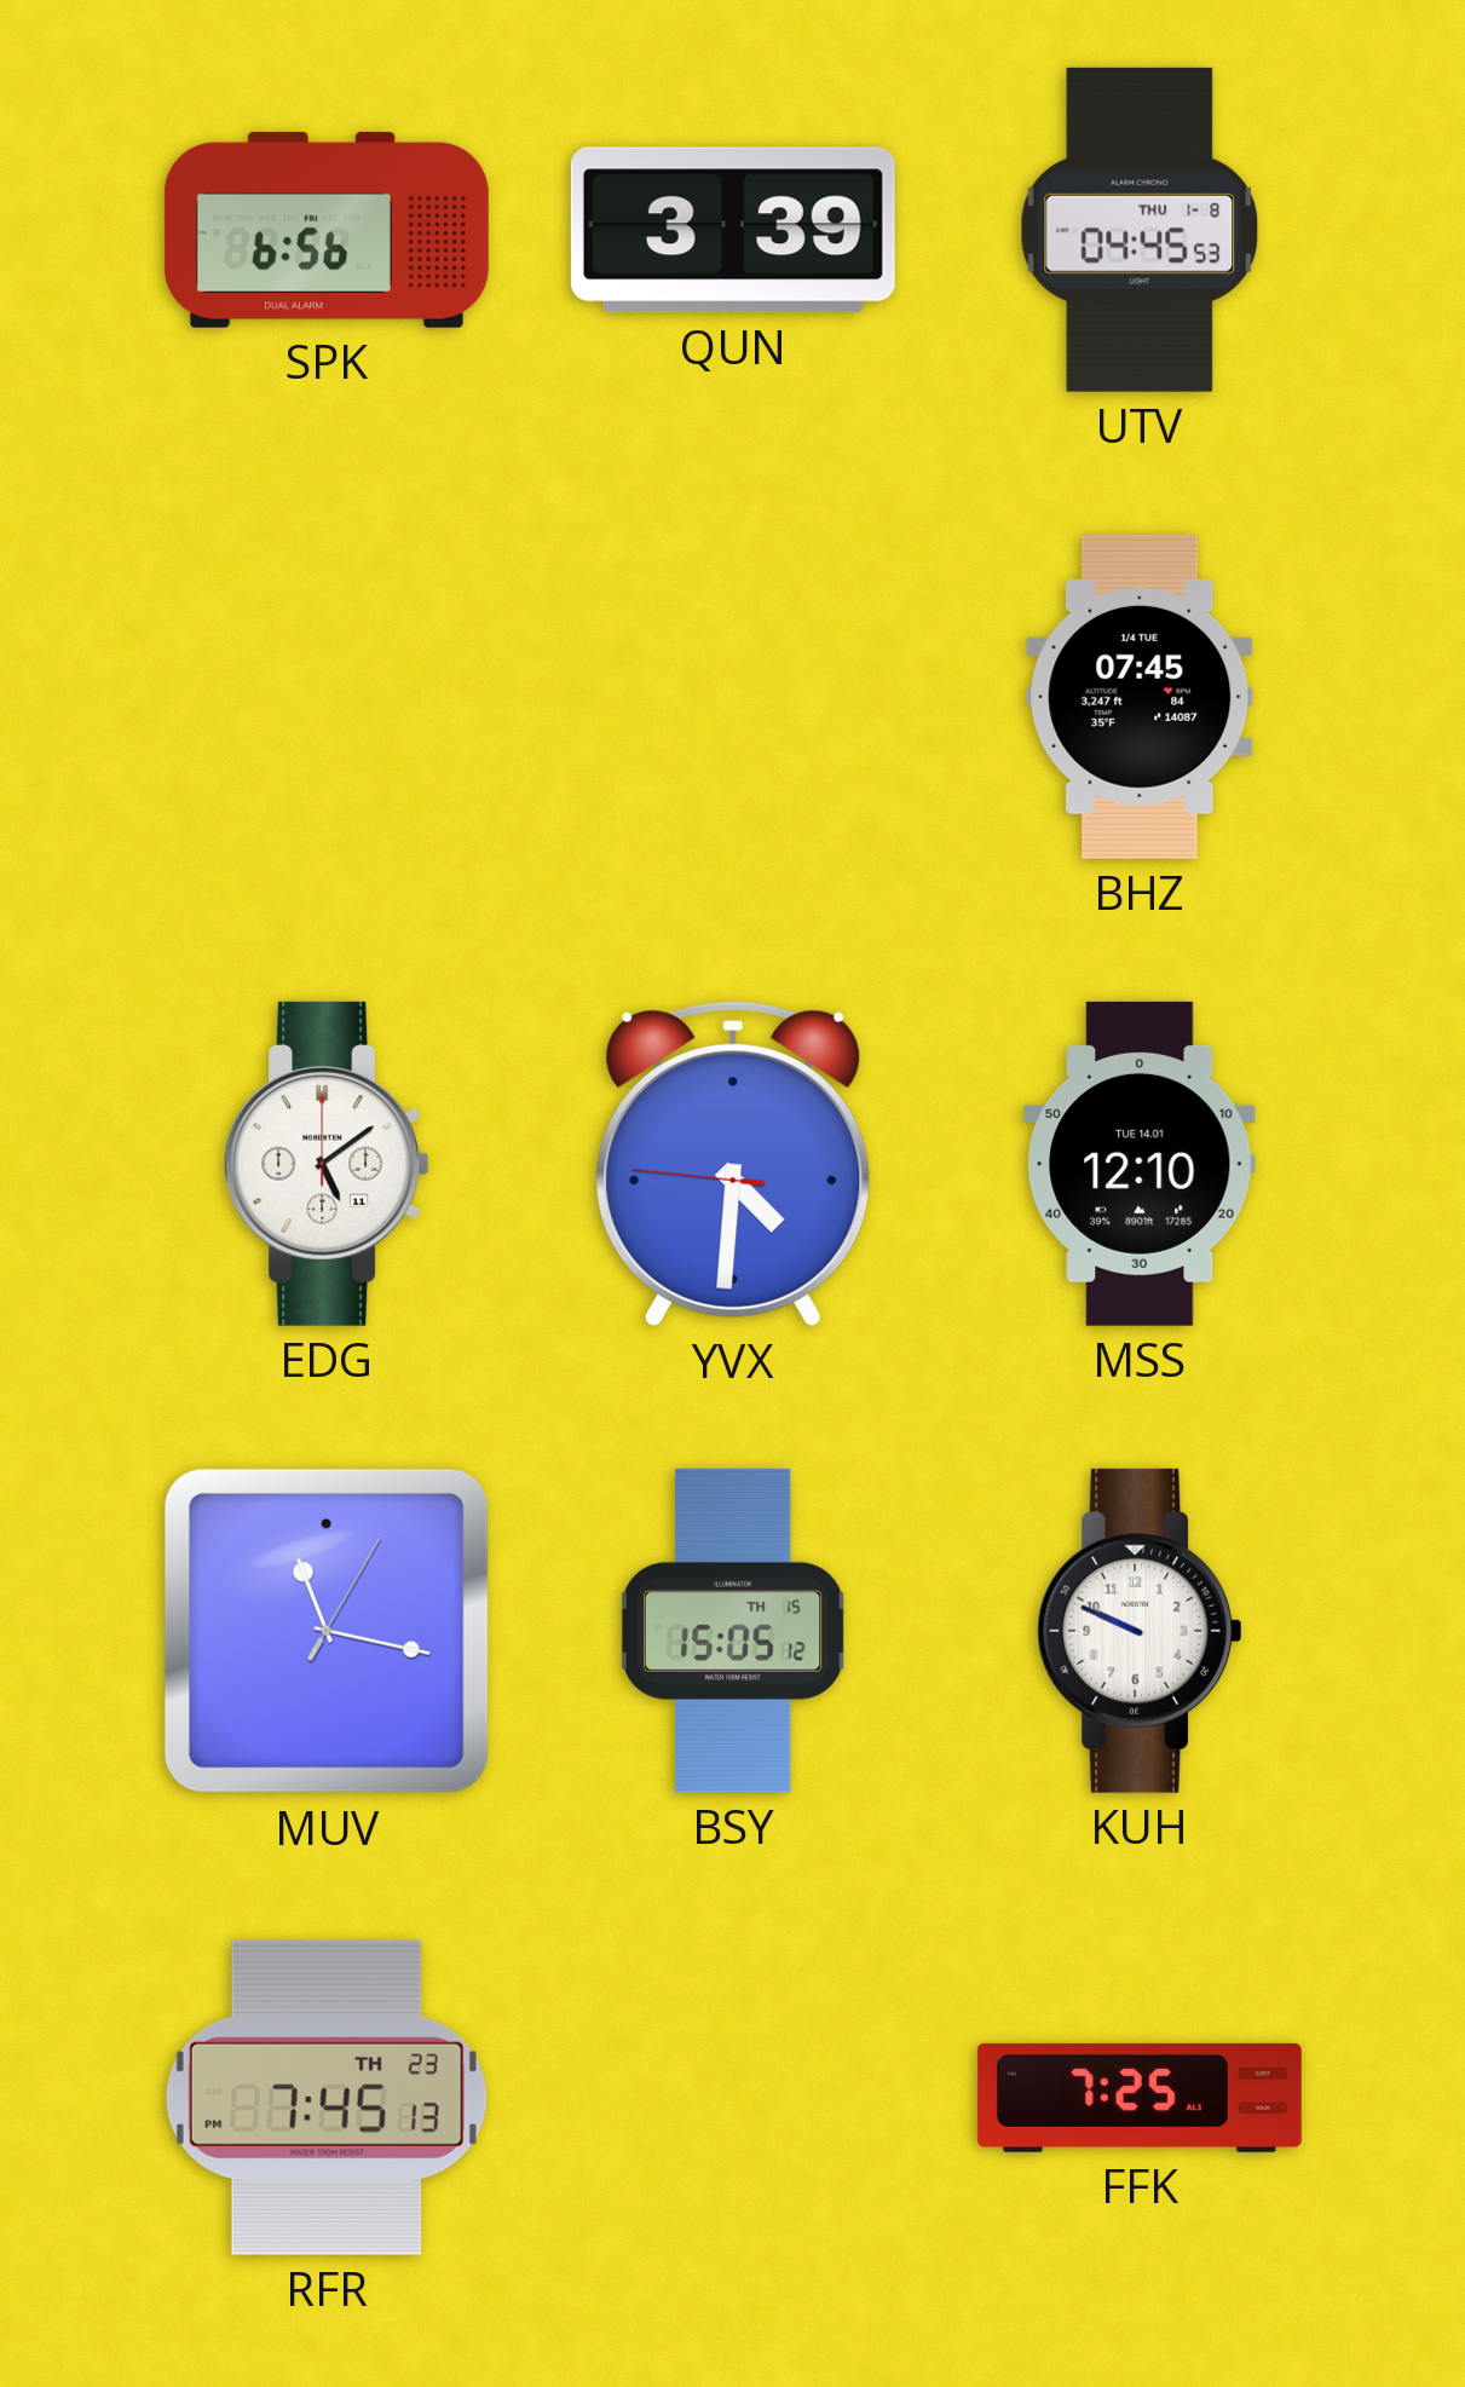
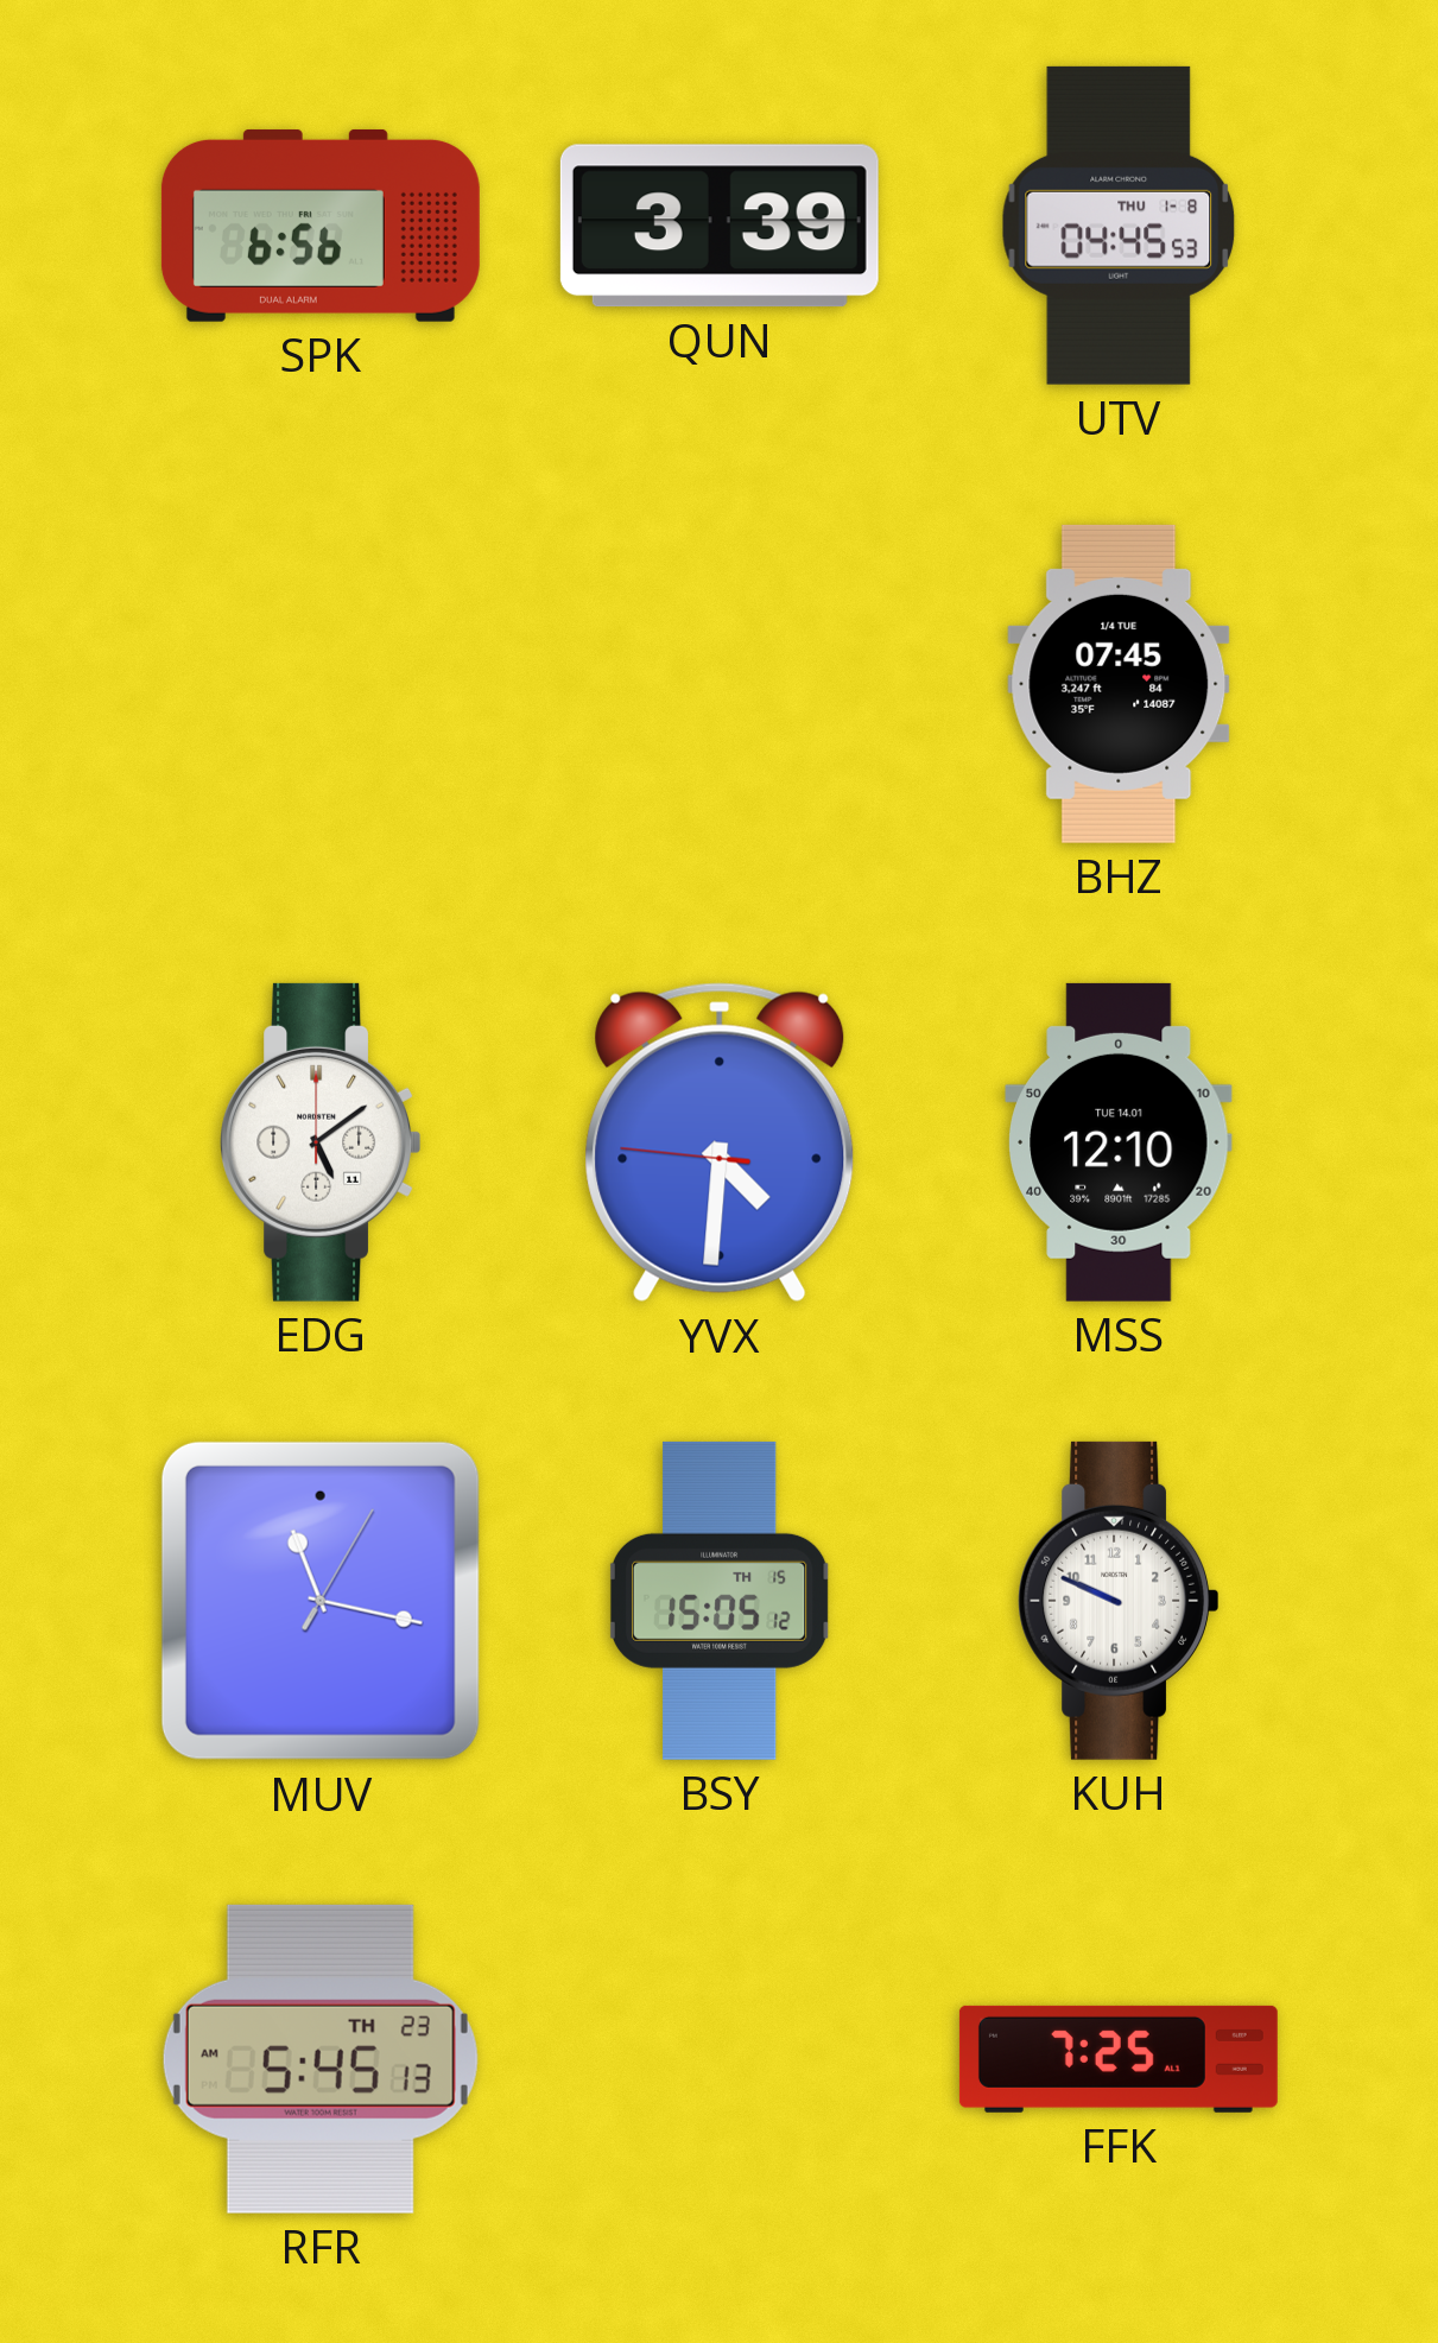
RFR: 7:45 -> 5:45 (321, 2059)
